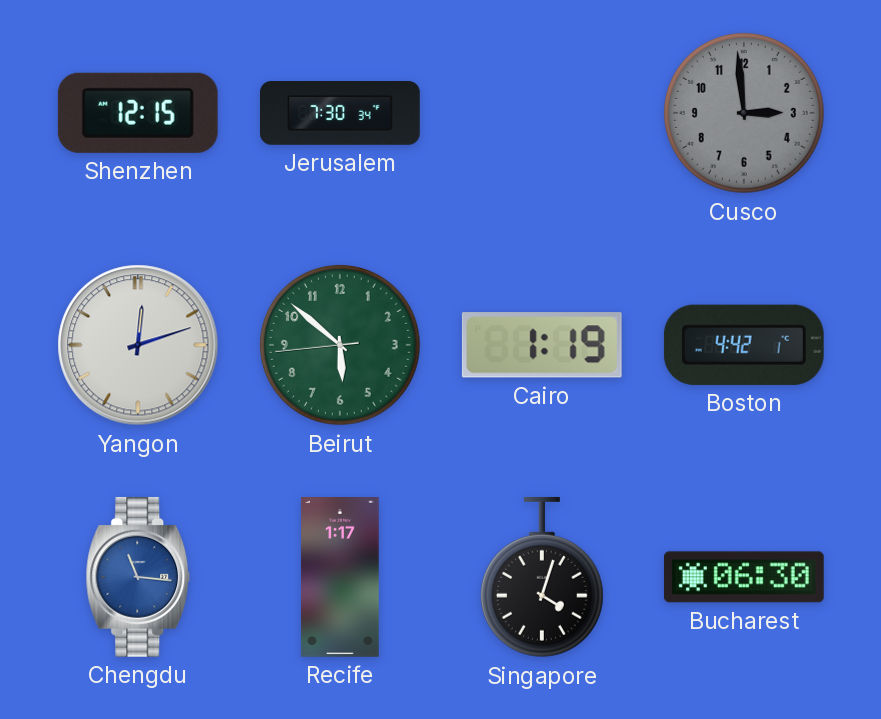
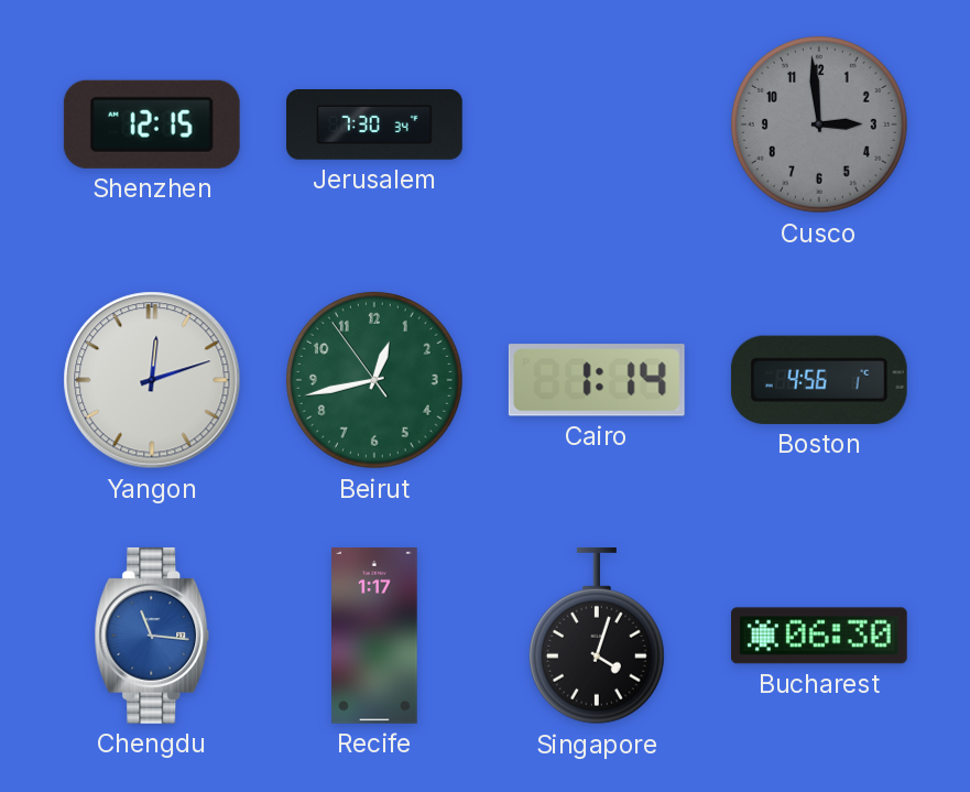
Beirut: 5:51 -> 12:42 (374, 380)
Cairo: 1:19 -> 1:14 (597, 380)
Boston: 4:42 -> 4:56 (819, 380)
